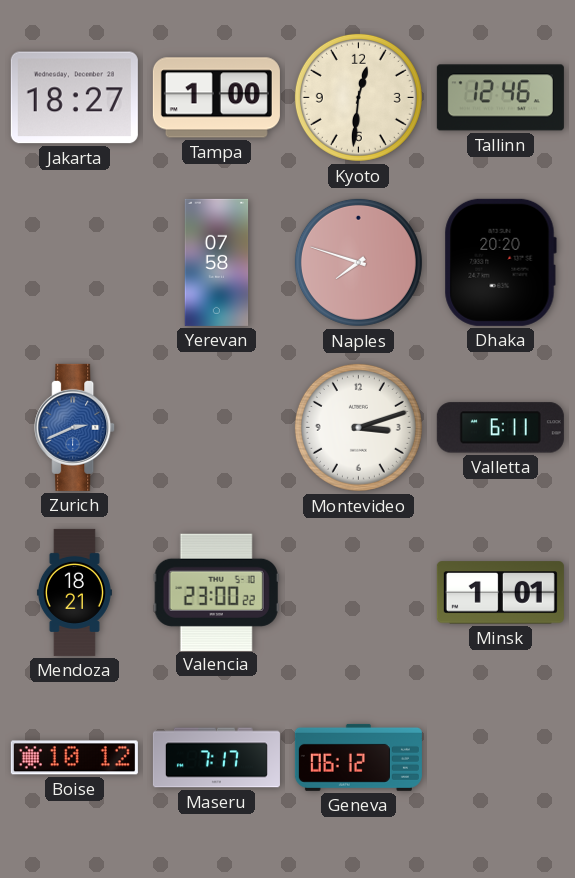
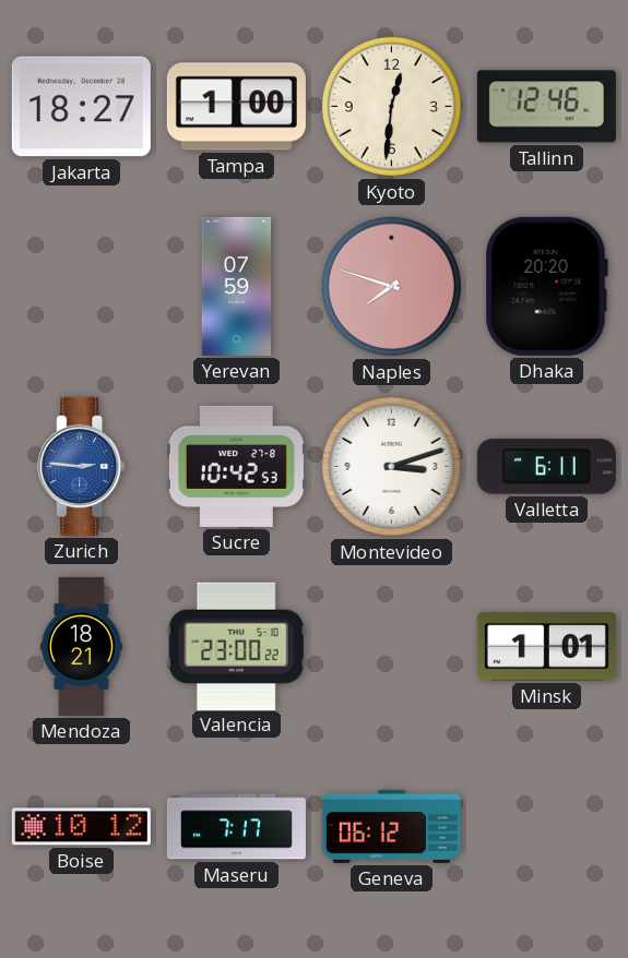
Yerevan: 07:58 -> 07:59 (237, 286)
Zurich: 2:41 -> 2:46 (82, 466)
Sucre: none -> 10:42 (236, 466)
